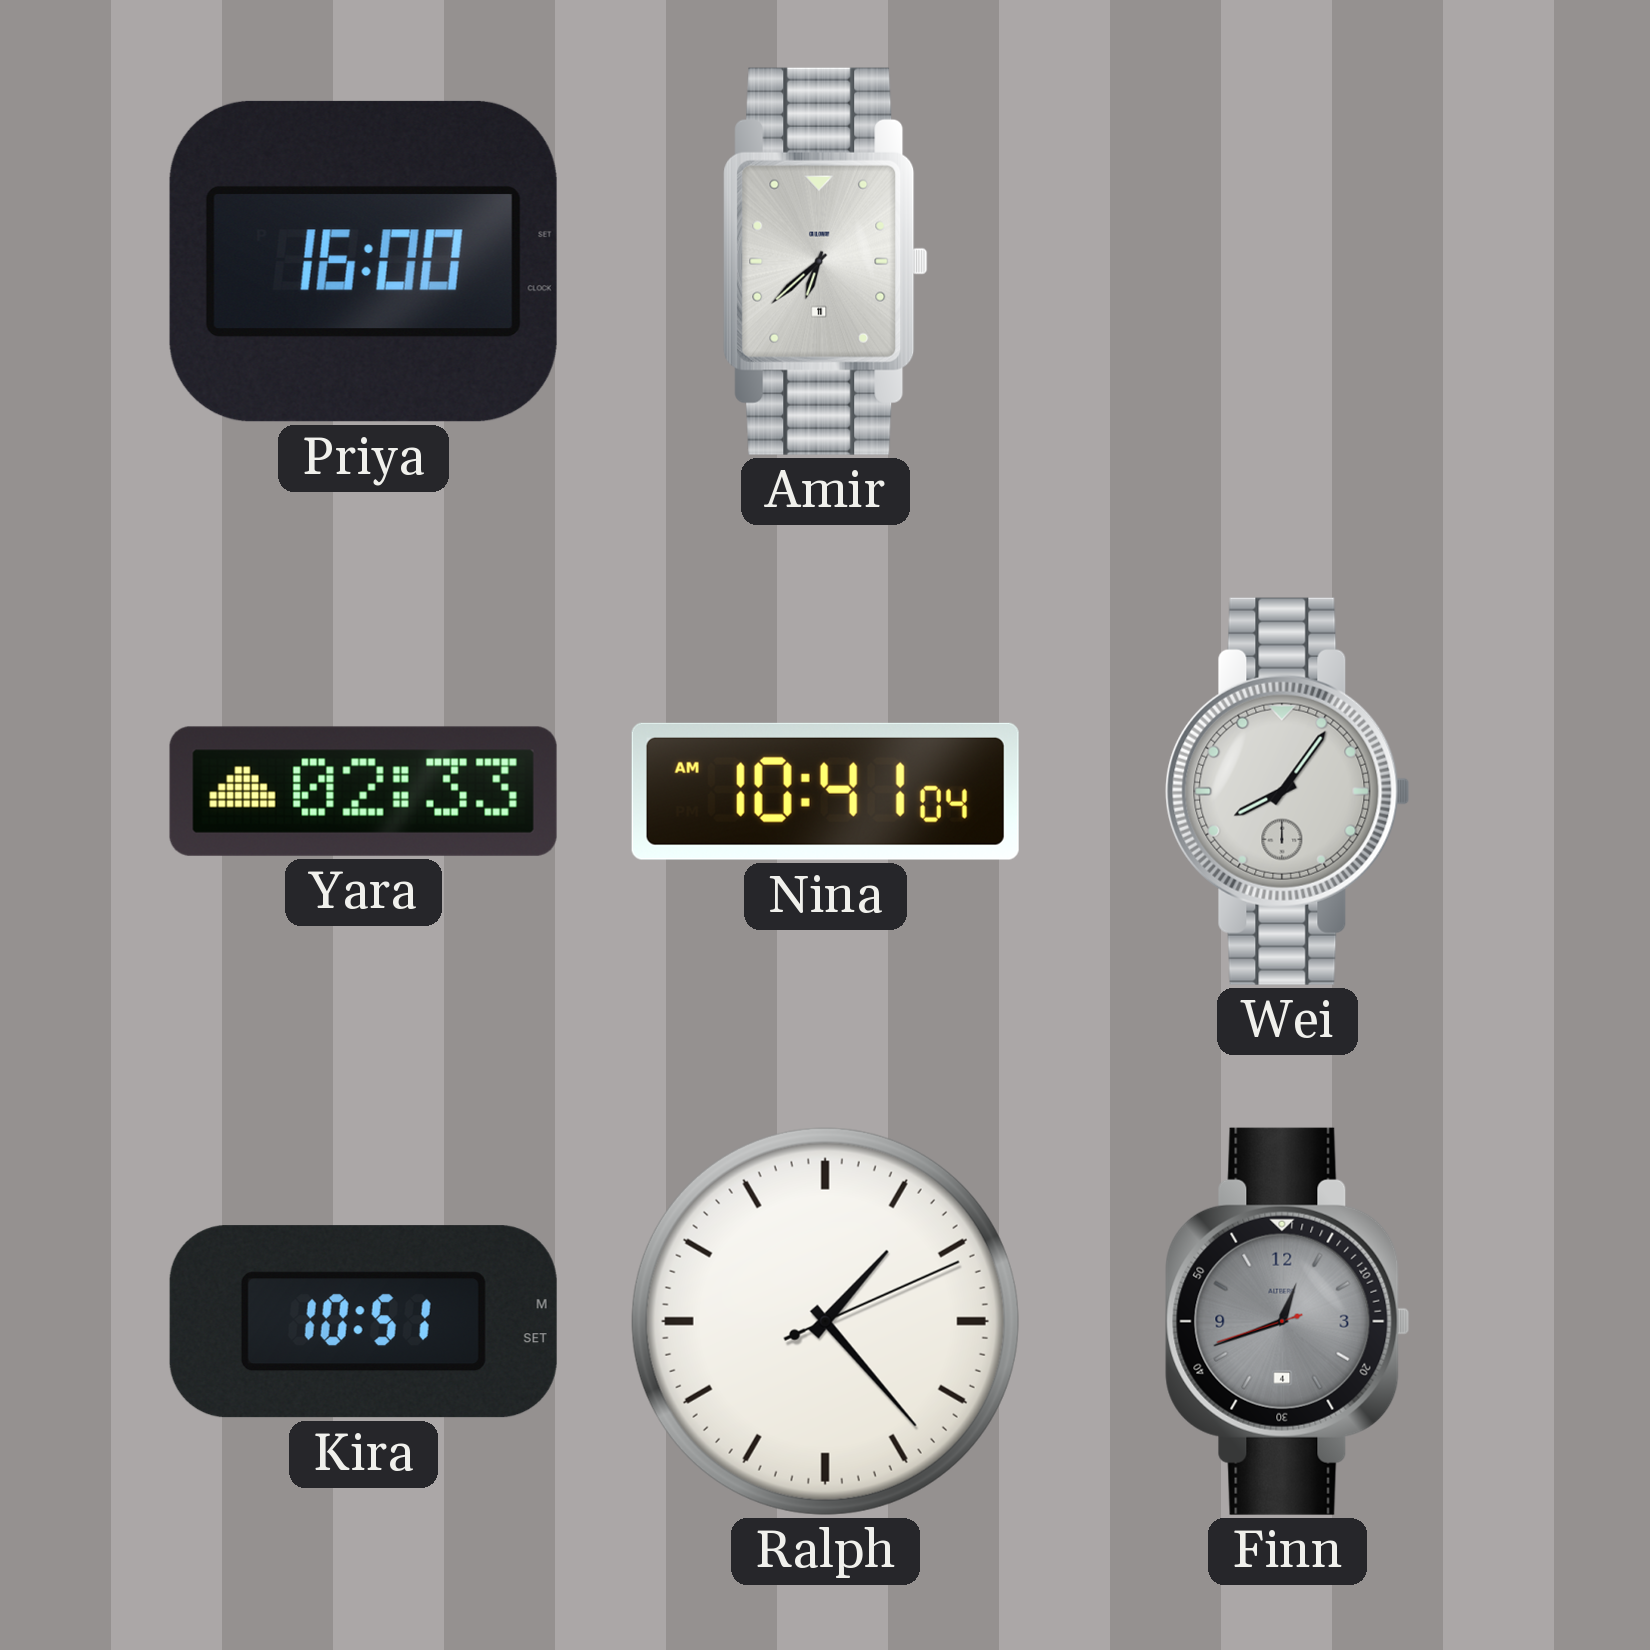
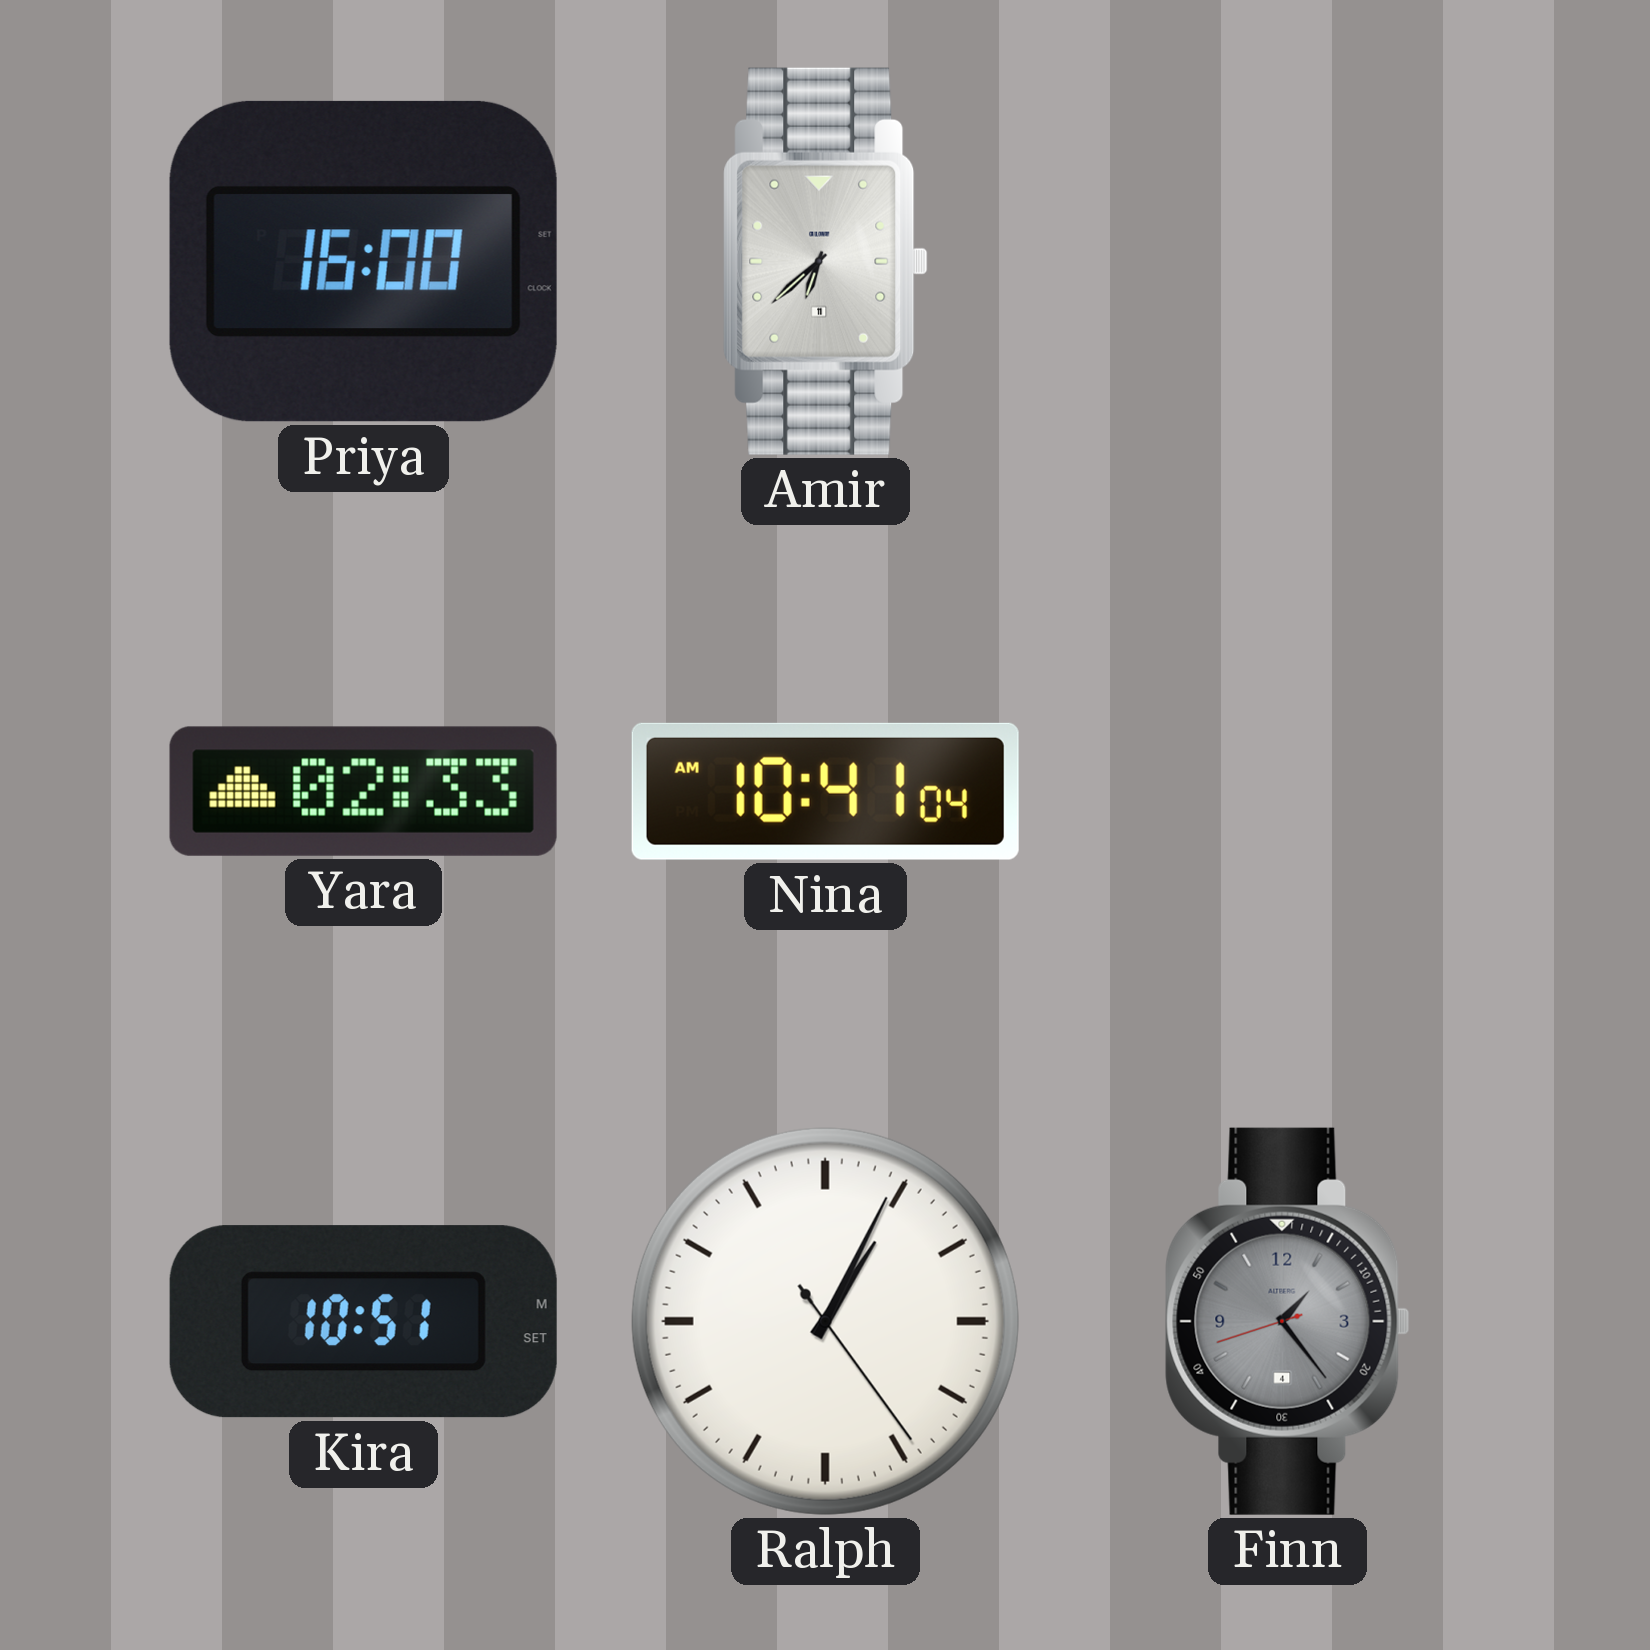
Wei: 8:06 -> none (1288, 791)
Ralph: 1:23 -> 1:04 (825, 1321)
Finn: 12:41 -> 1:23 (1288, 1321)
